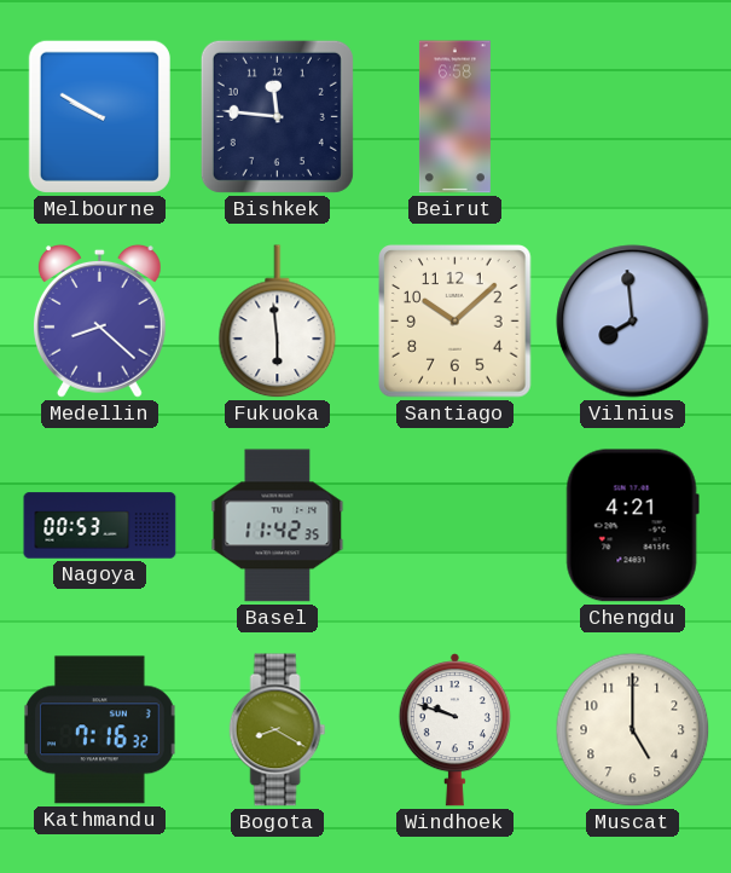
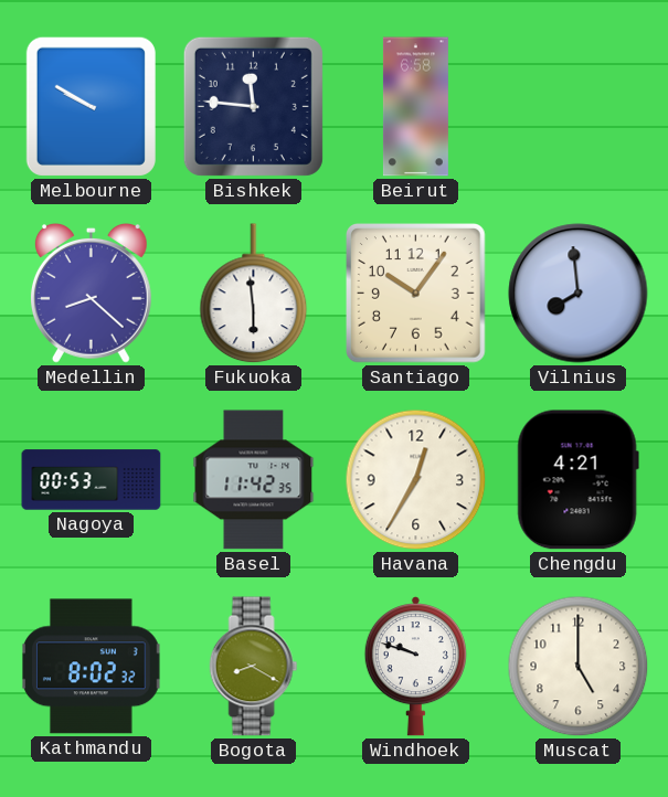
Santiago: 10:08 -> 10:06 (416, 294)
Havana: none -> 12:35 (416, 480)
Kathmandu: 7:16 -> 8:02 (92, 667)
